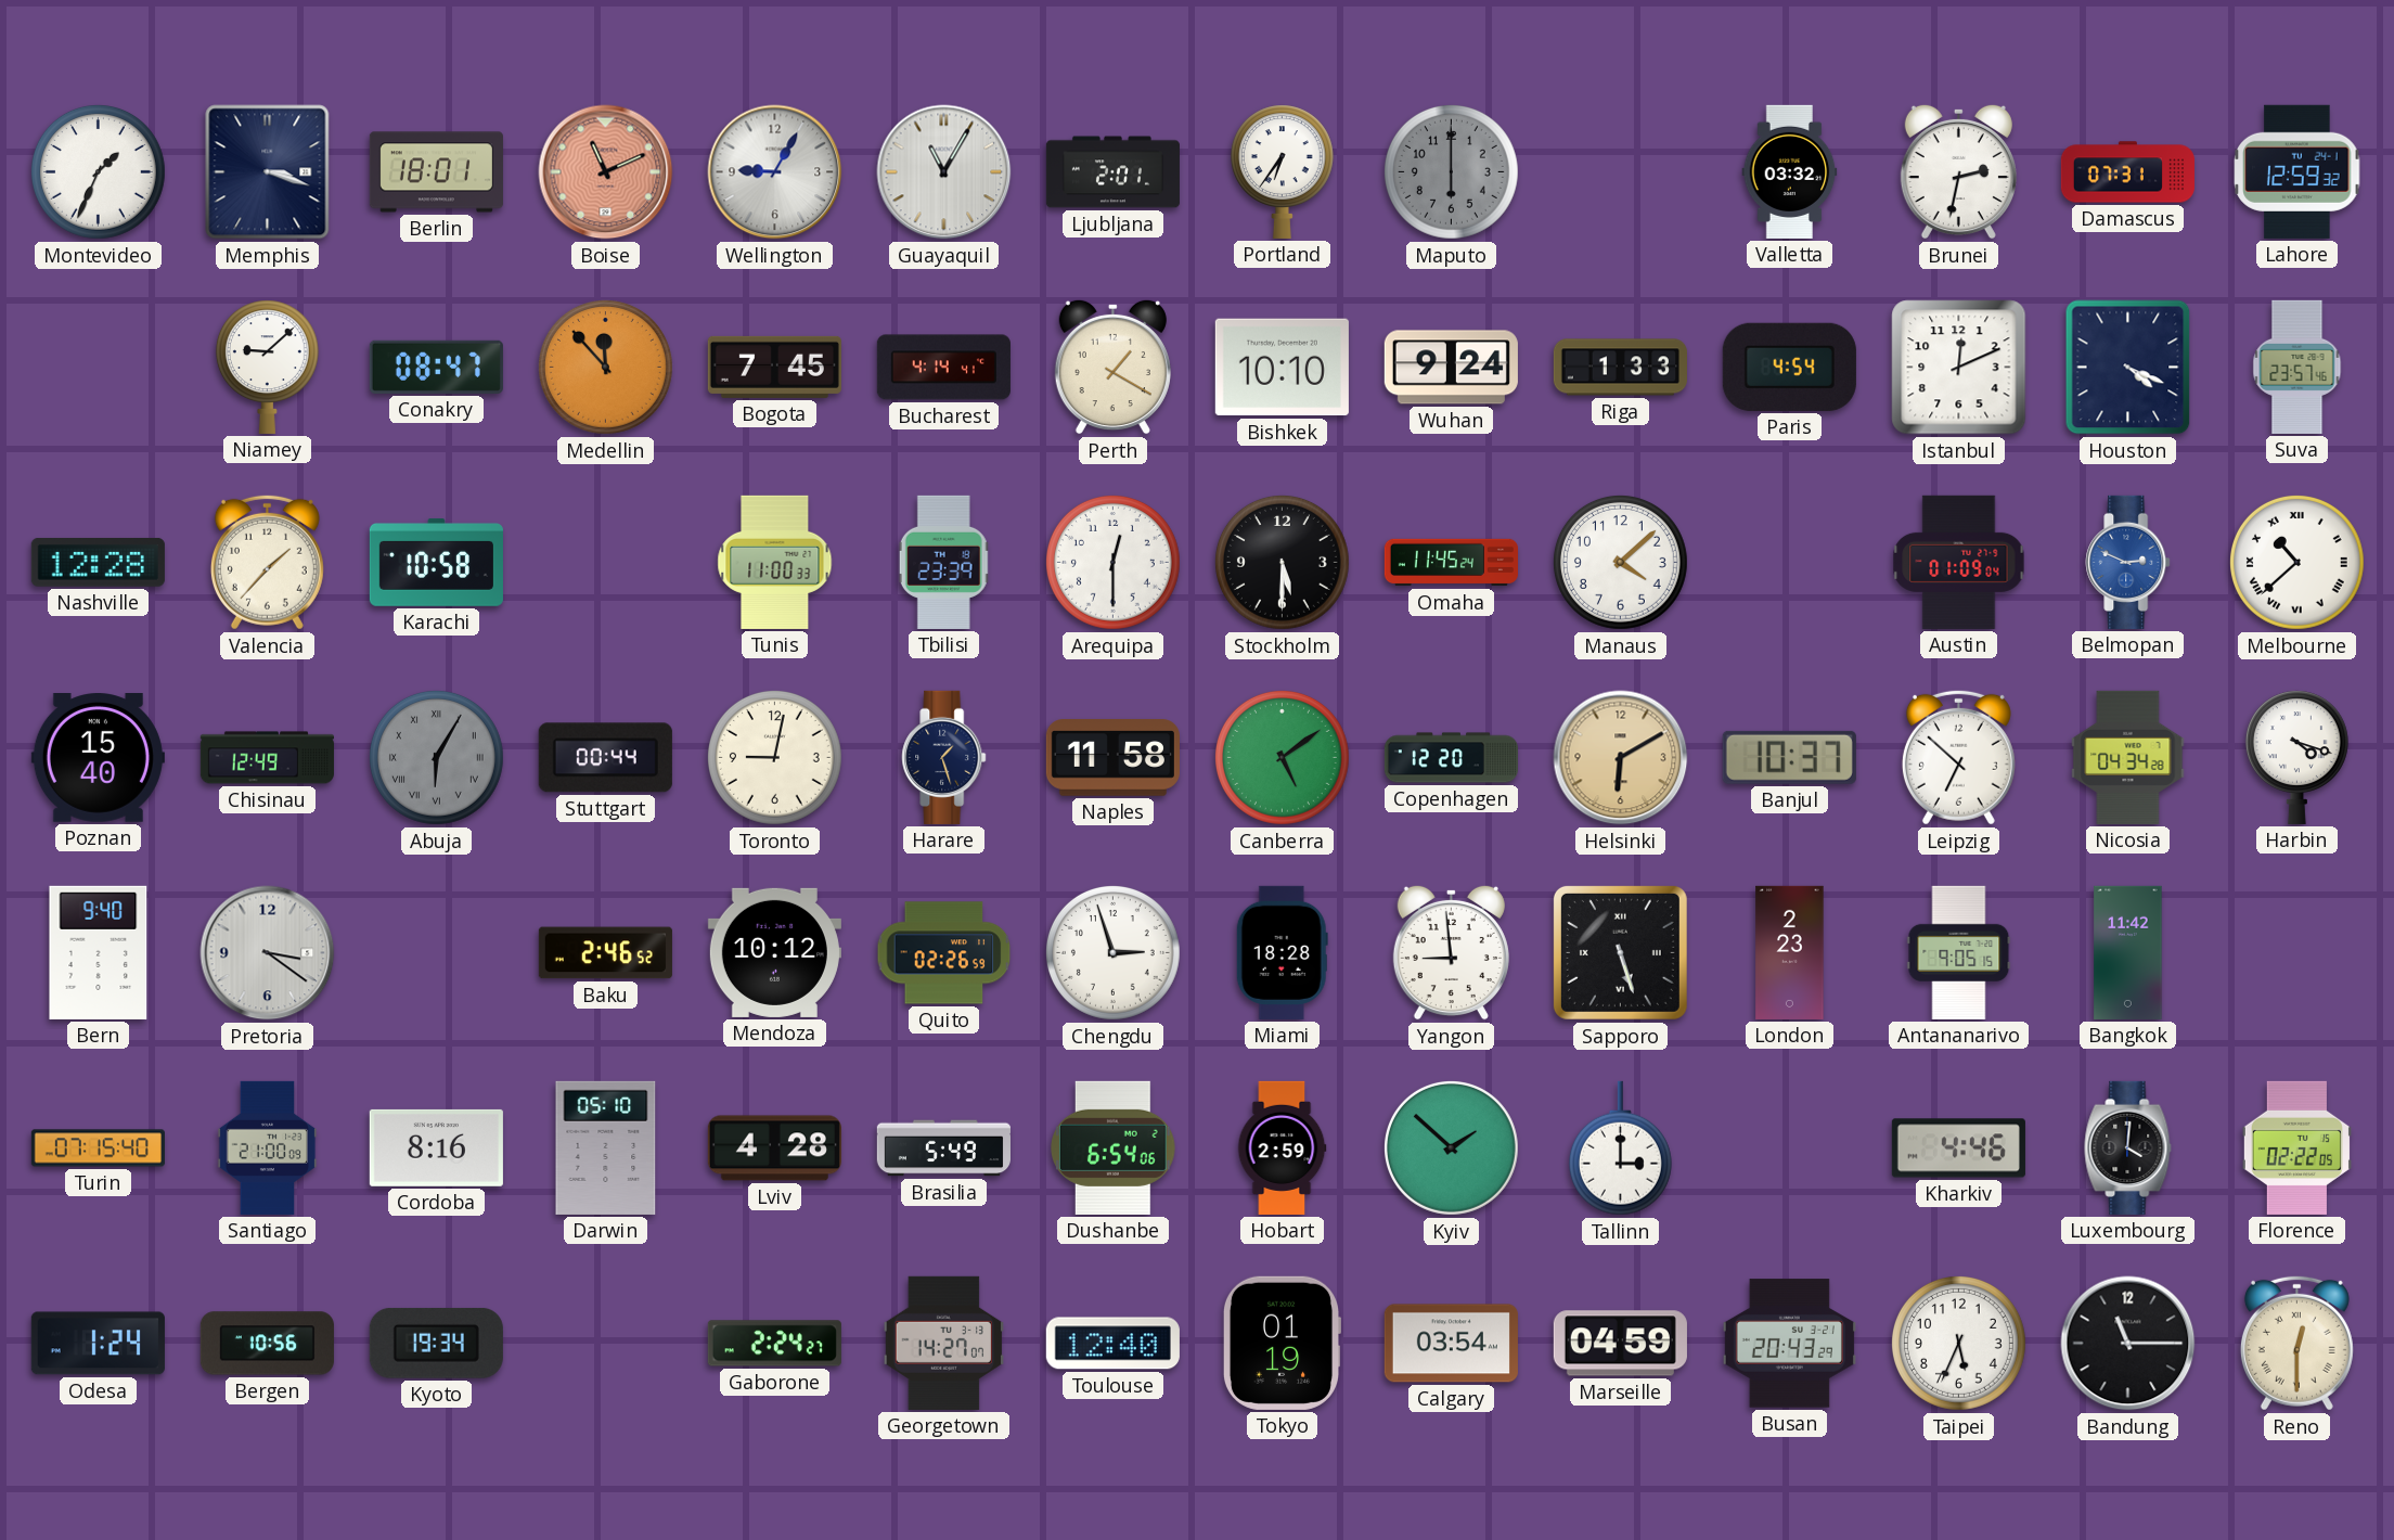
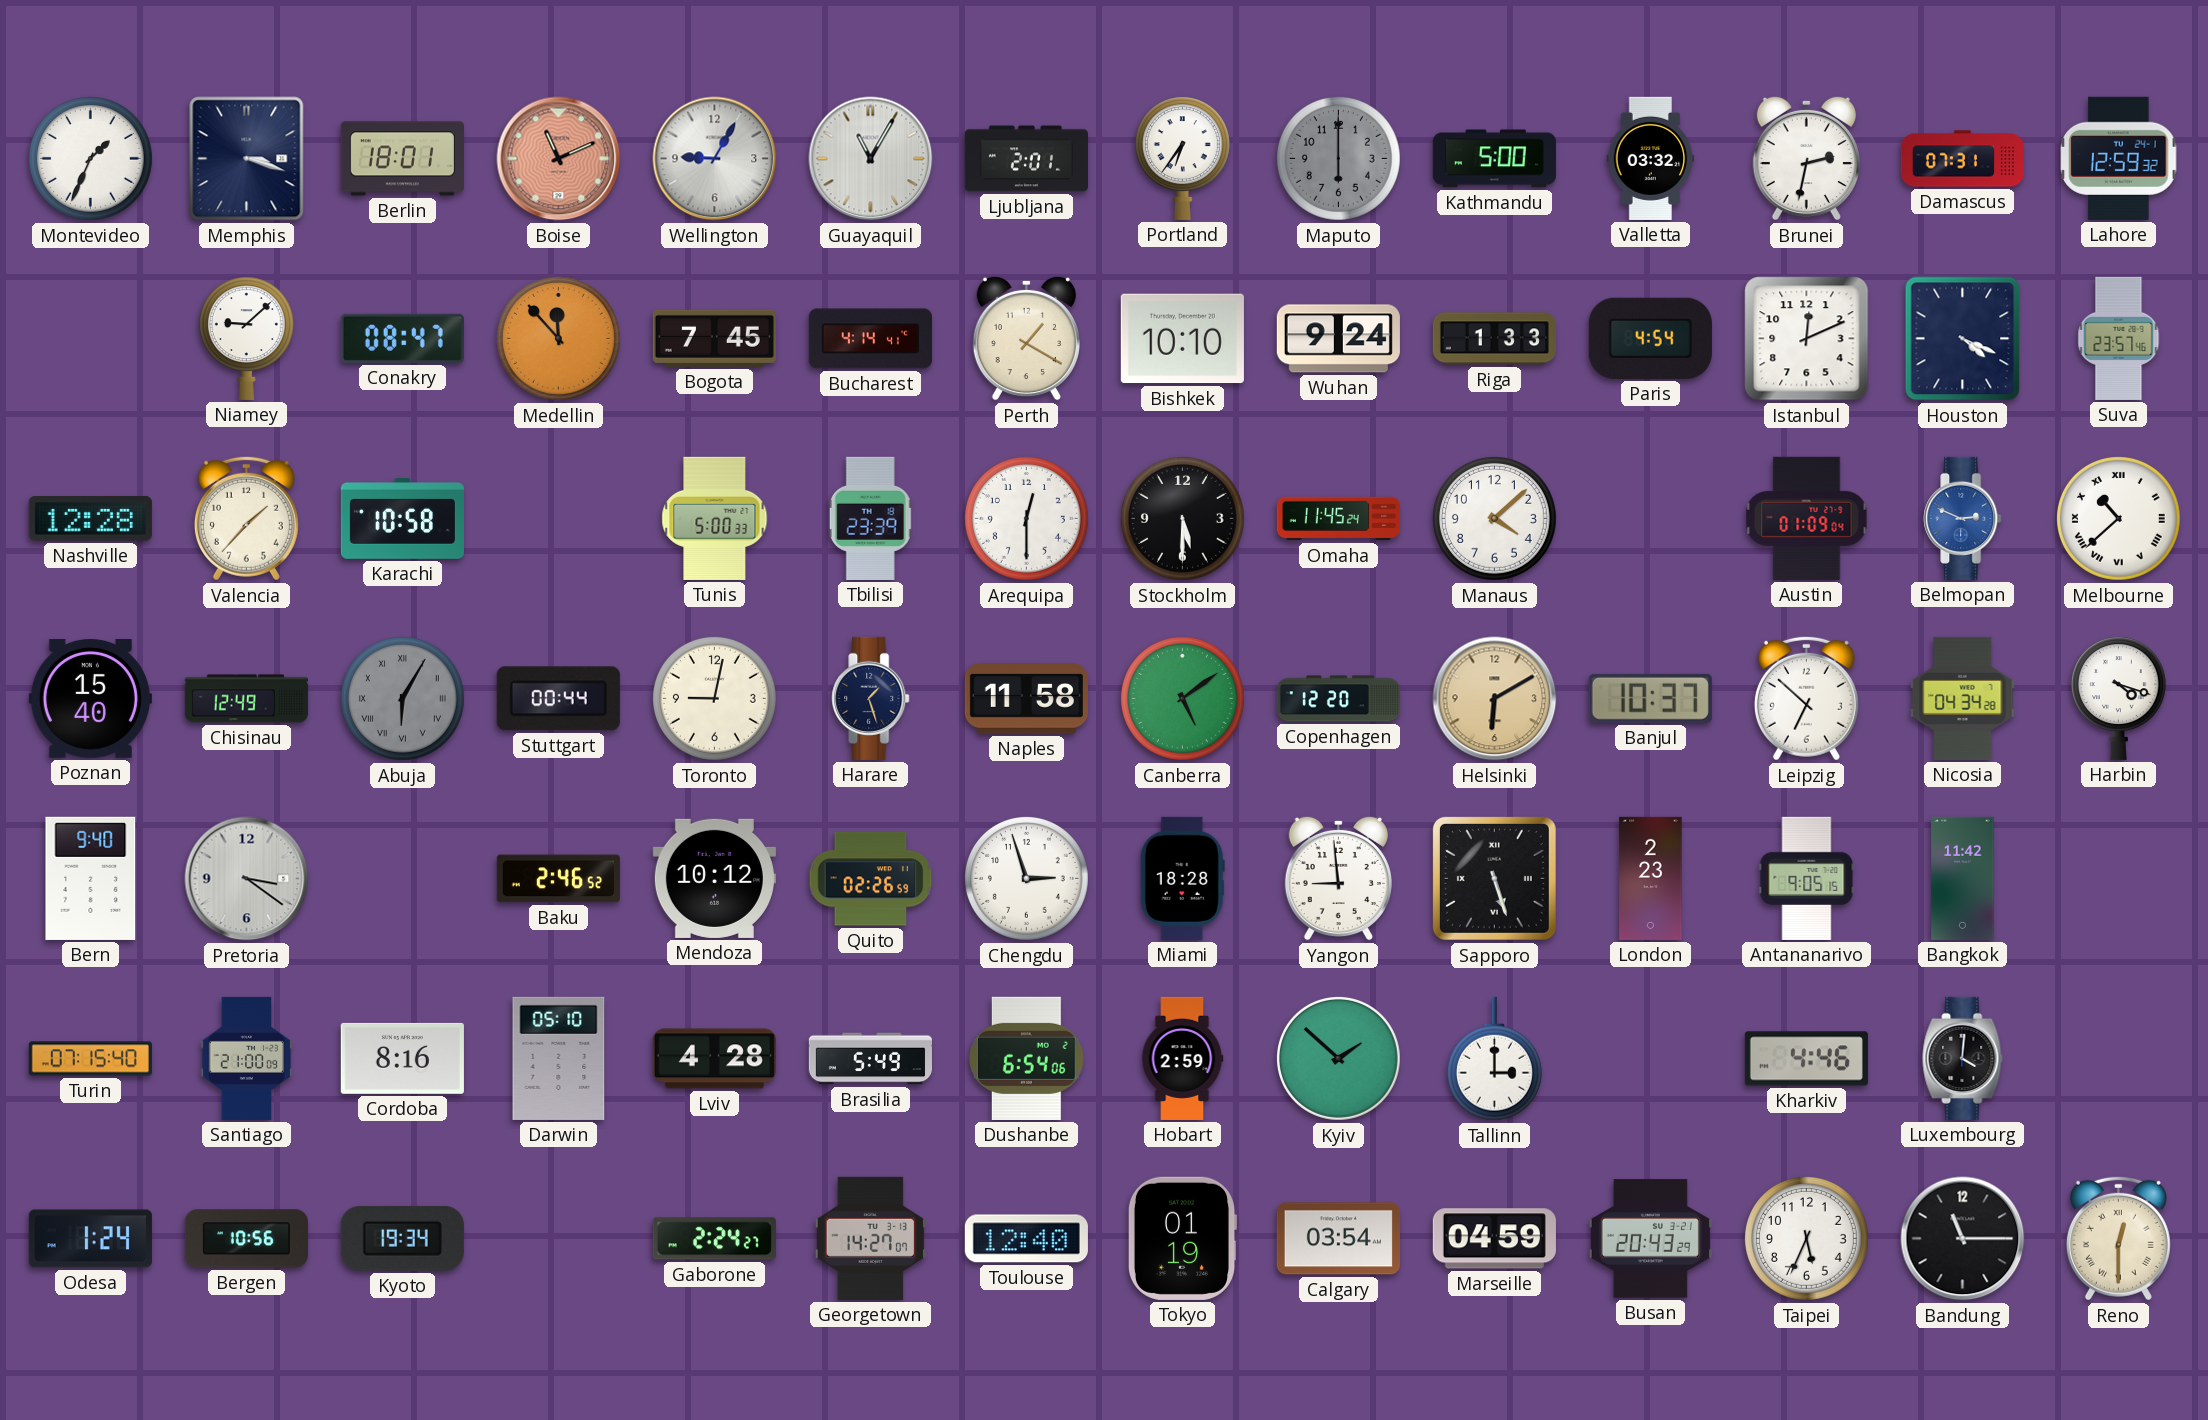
Kathmandu: none -> 5:00 (1494, 159)
Tunis: 11:00 -> 5:00 (715, 518)
Florence: 02:22 -> none (2296, 1147)
